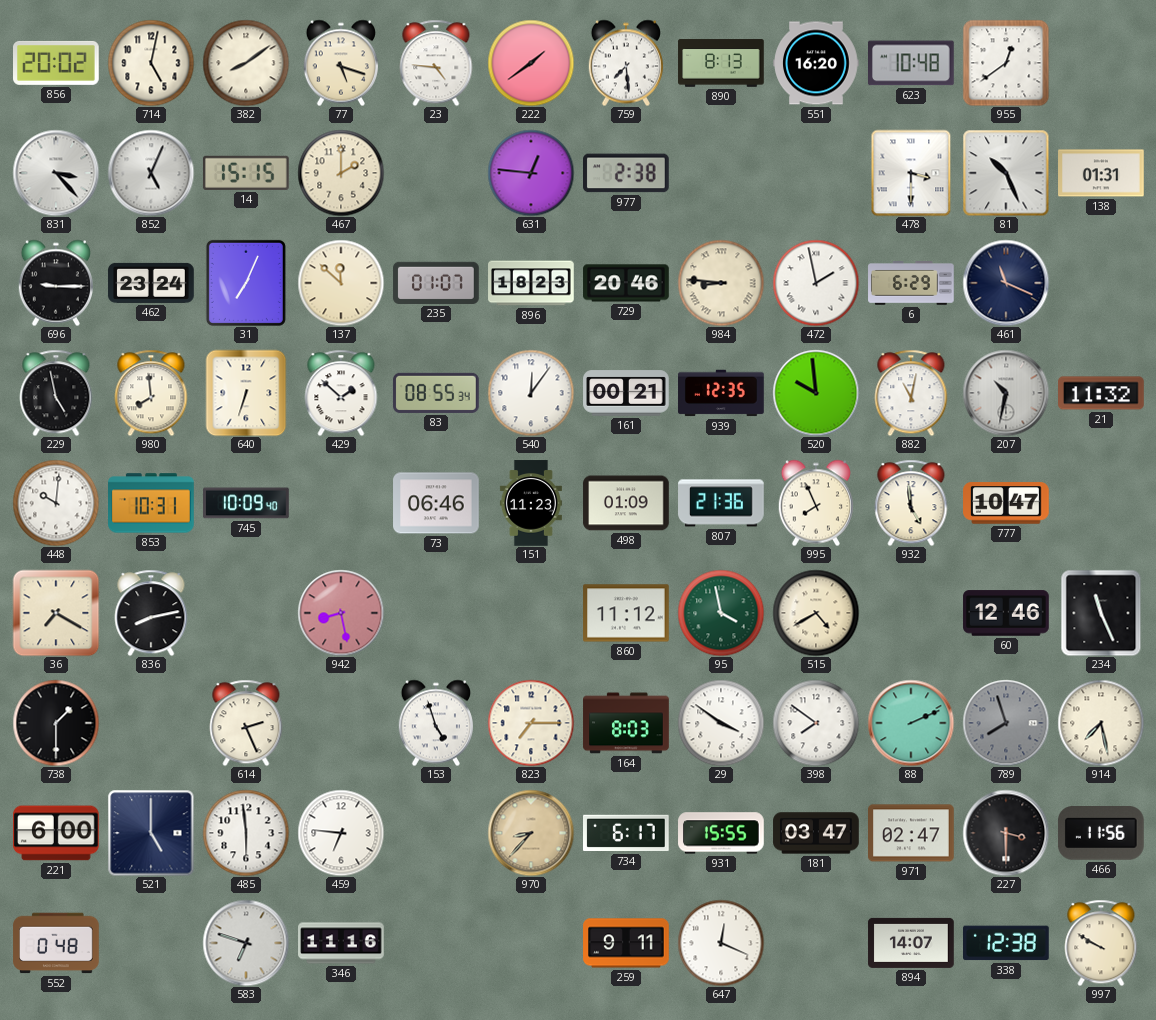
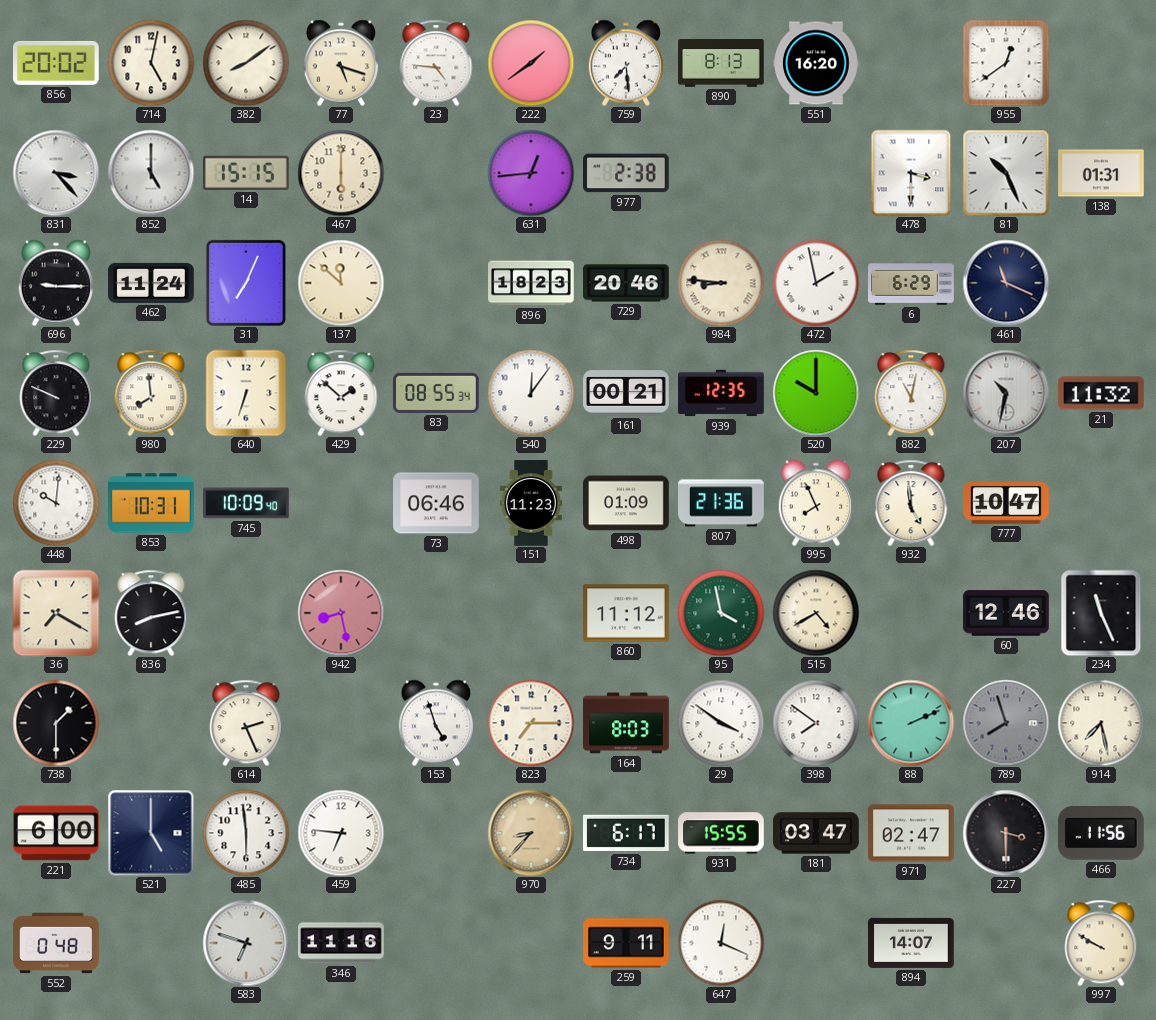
623: 10:48 -> none (912, 63)
852: 5:04 -> 5:00 (151, 173)
467: 2:00 -> 6:00 (341, 173)
631: 12:46 -> 12:44 (531, 173)
462: 23:24 -> 11:24 (151, 283)
235: 01:07 -> none (436, 283)
229: 4:58 -> 9:49 (56, 393)
520: 9:59 -> 10:00 (816, 393)
338: 12:38 -> none (1007, 943)
